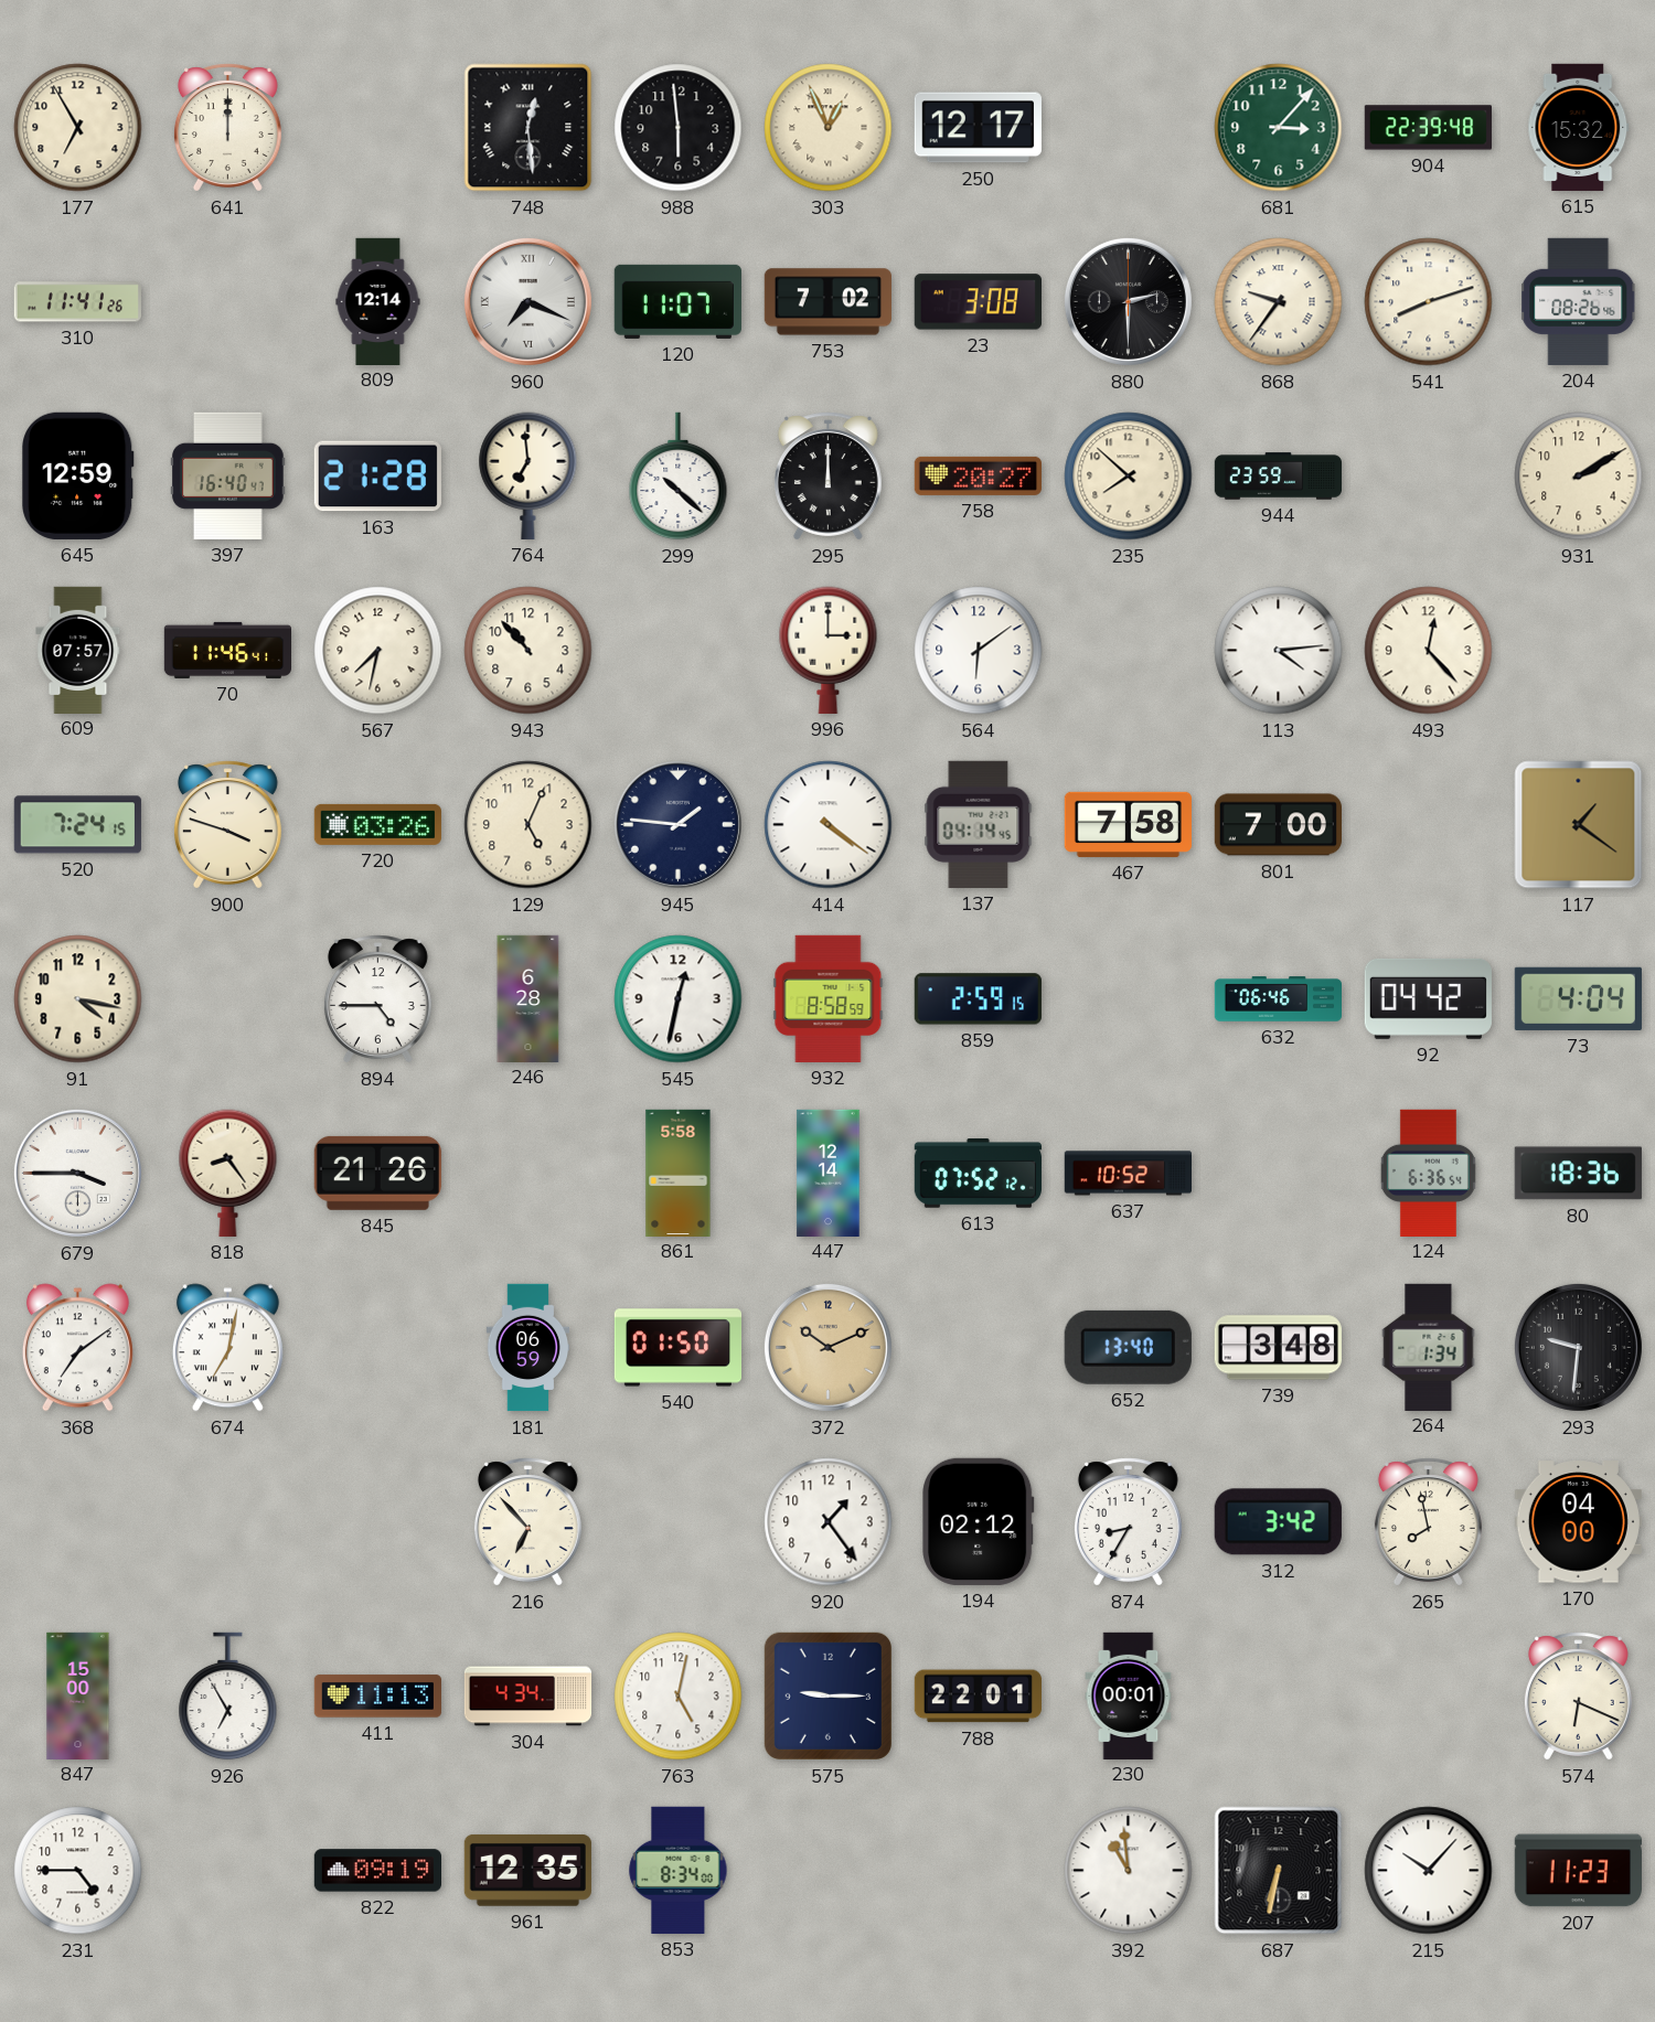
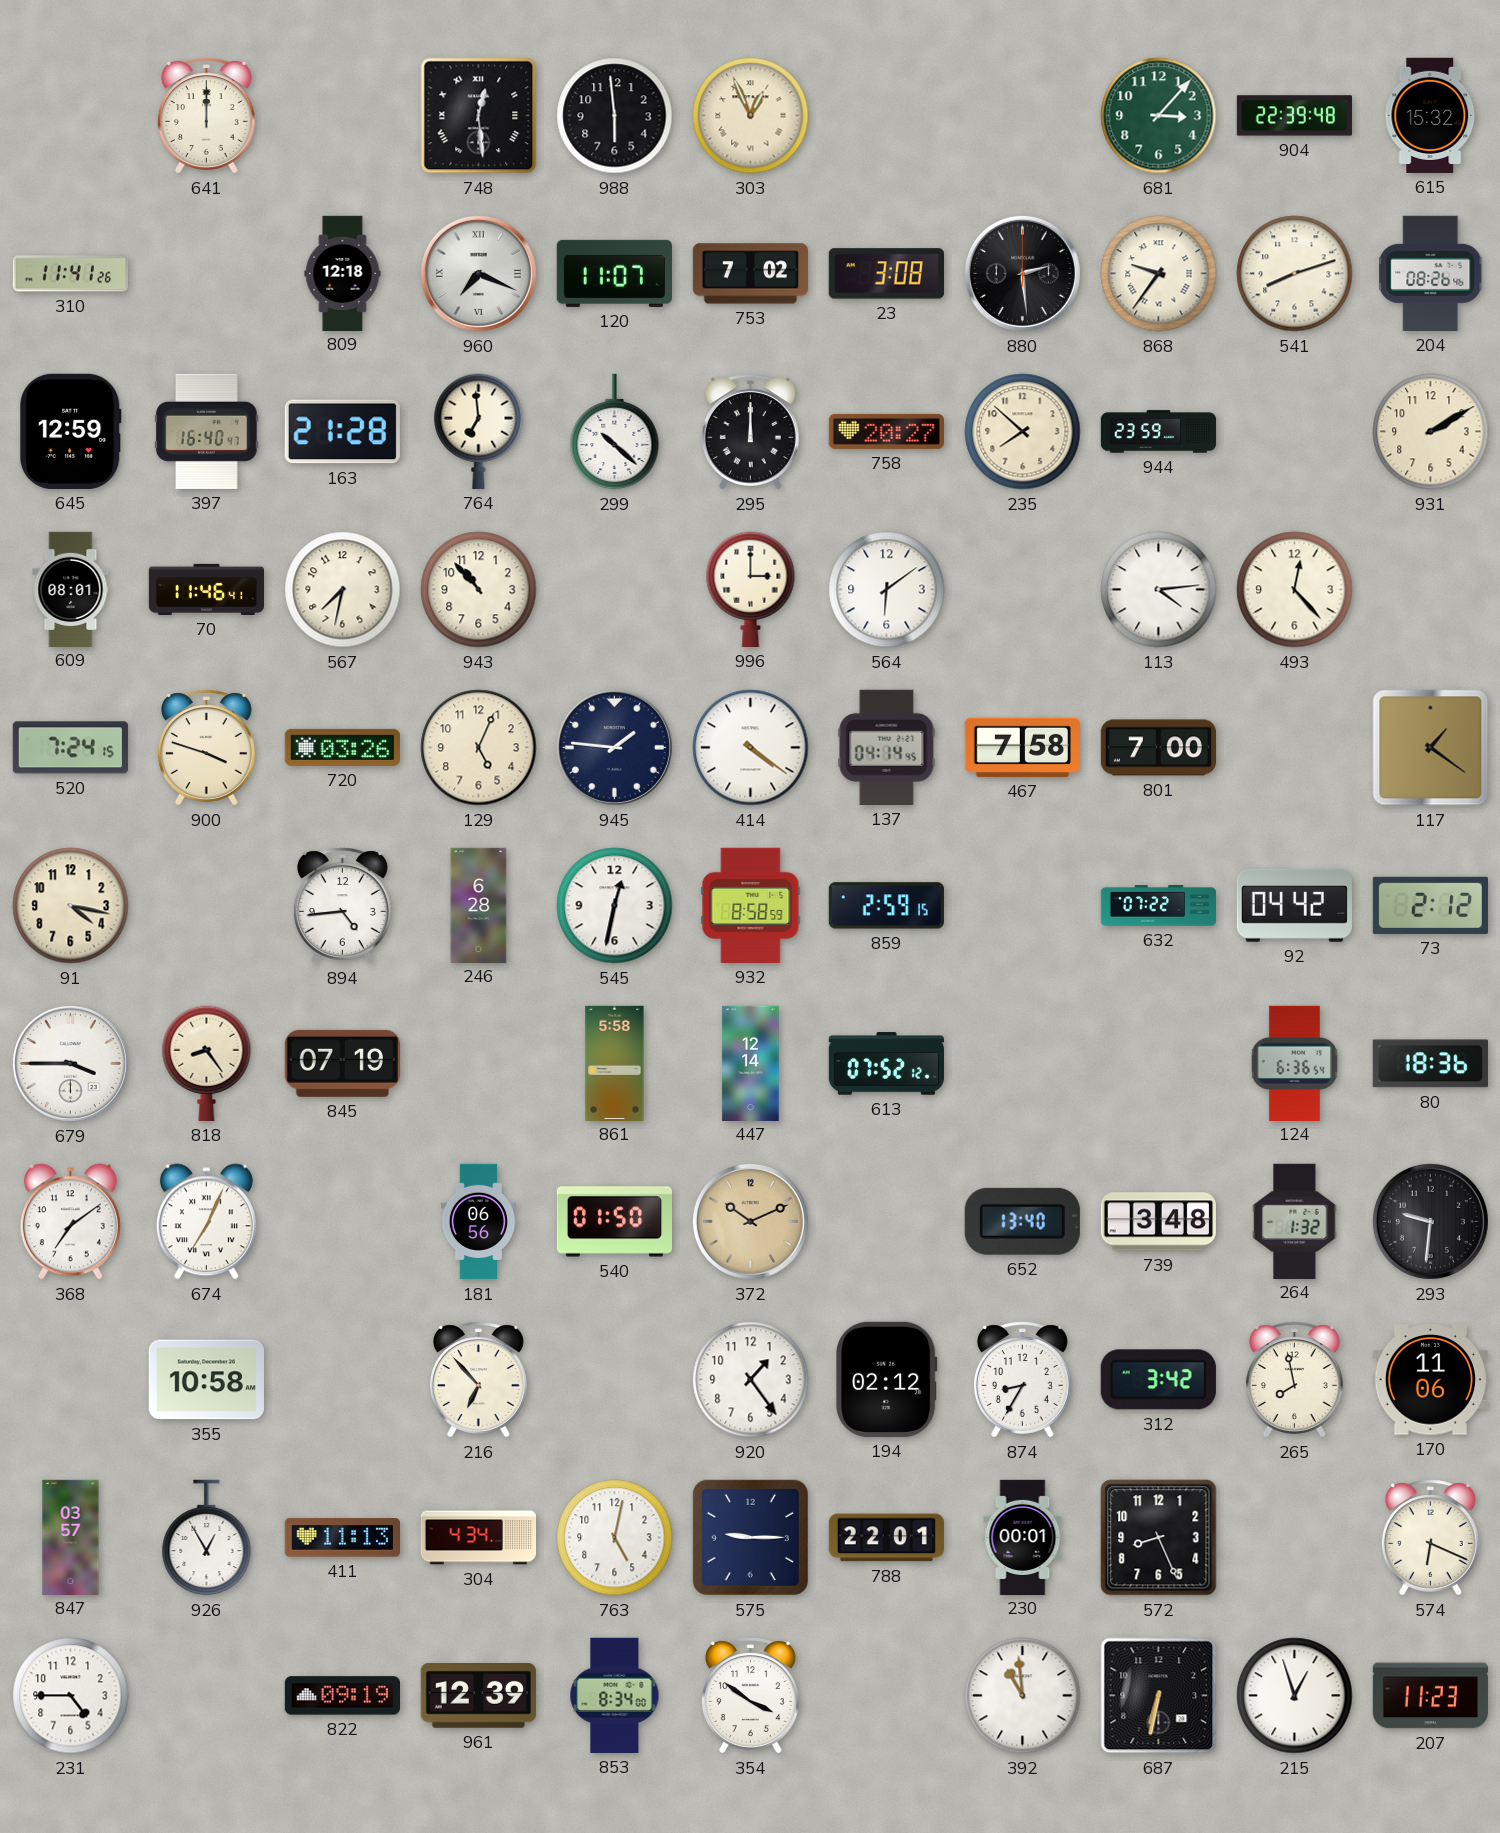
177: 6:55 -> none (78, 128)
250: 12:17 -> none (978, 128)
809: 12:14 -> 12:18 (343, 273)
880: 2:30 -> 2:29 (1022, 273)
609: 07:57 -> 08:01 (71, 589)
894: 4:45 -> 4:44 (342, 906)
632: 06:46 -> 07:22 (1158, 906)
73: 4:04 -> 2:12 (1430, 905)
845: 21:26 -> 07:19 (342, 1063)
637: 10:52 -> none (1128, 1174)
674: 7:02 -> 7:04 (206, 1222)
181: 06:59 -> 06:56 (479, 1222)
264: 1:34 -> 1:32 (1295, 1221)
355: none -> 10:58 (206, 1380)
170: 04:00 -> 11:06 (1430, 1380)
847: 15:00 -> 03:57 (71, 1537)
926: 6:55 -> 12:55 (207, 1538)
572: none -> 8:26 (1159, 1538)
961: 12:35 -> 12:39 (478, 1695)
354: none -> 3:51 (750, 1696)
215: 10:07 -> 12:57 (1295, 1696)
